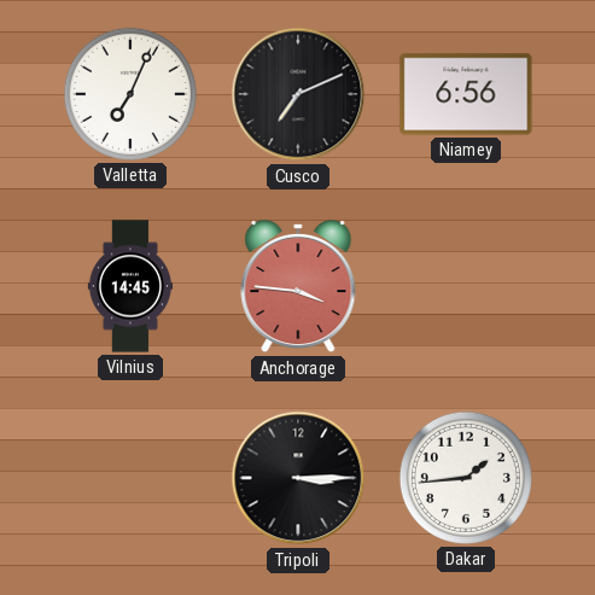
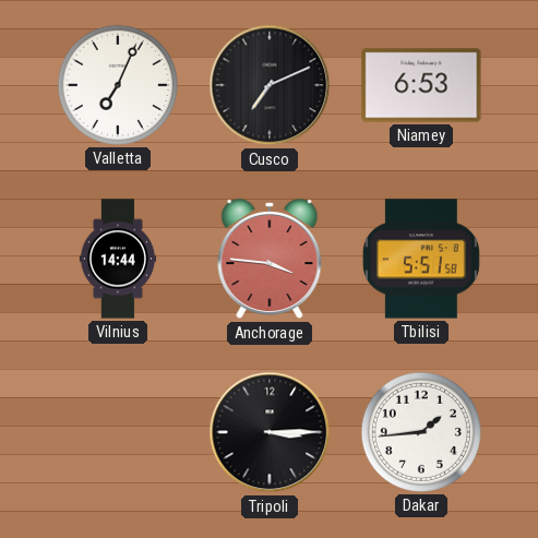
Niamey: 6:56 -> 6:53 (421, 85)
Vilnius: 14:45 -> 14:44 (117, 259)
Tbilisi: none -> 5:51 (421, 259)
